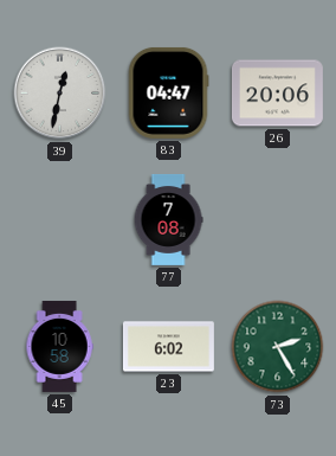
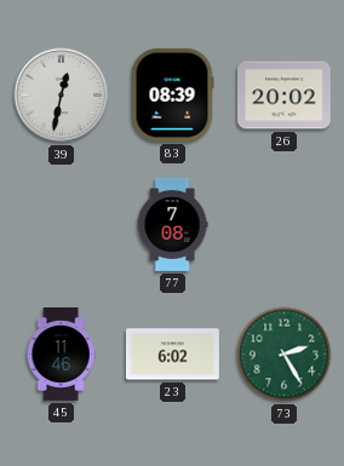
83: 04:47 -> 08:39 (172, 94)
26: 20:06 -> 20:02 (283, 96)
45: 10:58 -> 11:46 (61, 353)
